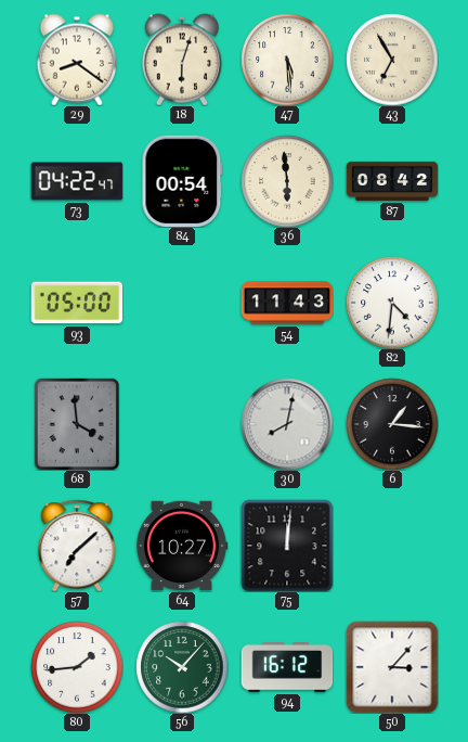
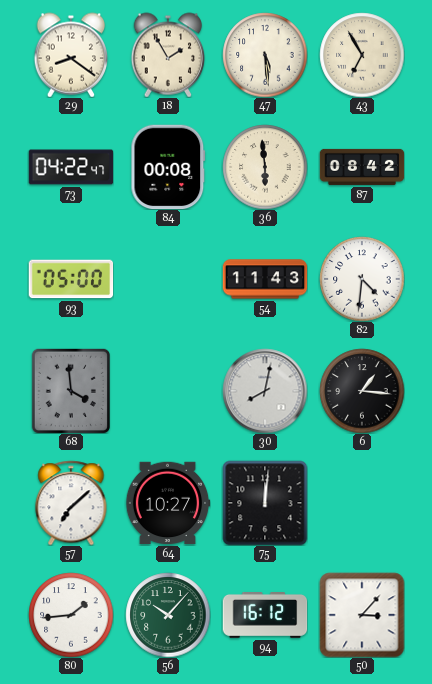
18: 6:03 -> 1:55 (168, 55)
84: 00:54 -> 00:08 (168, 167)
